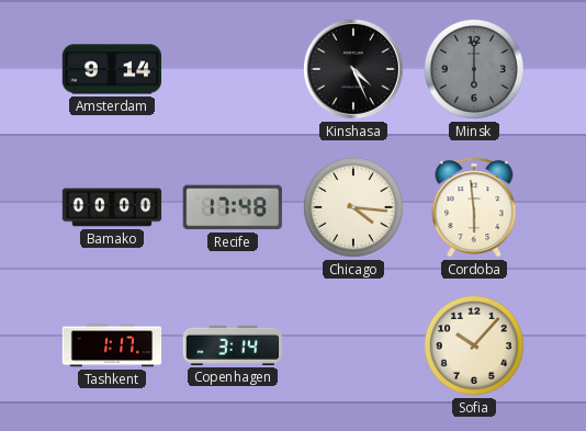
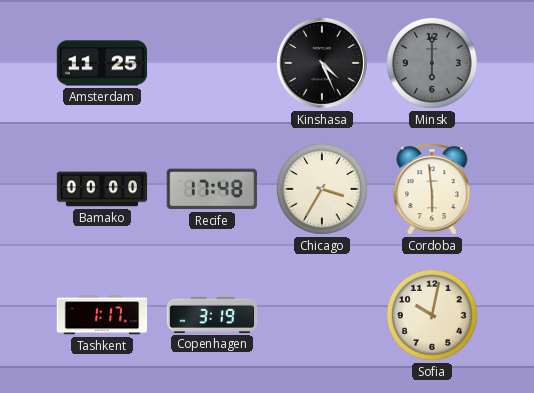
Amsterdam: 9:14 -> 11:25 (102, 63)
Chicago: 4:16 -> 3:35 (322, 189)
Copenhagen: 3:14 -> 3:19 (212, 315)
Sofia: 10:07 -> 10:02 (432, 315)
